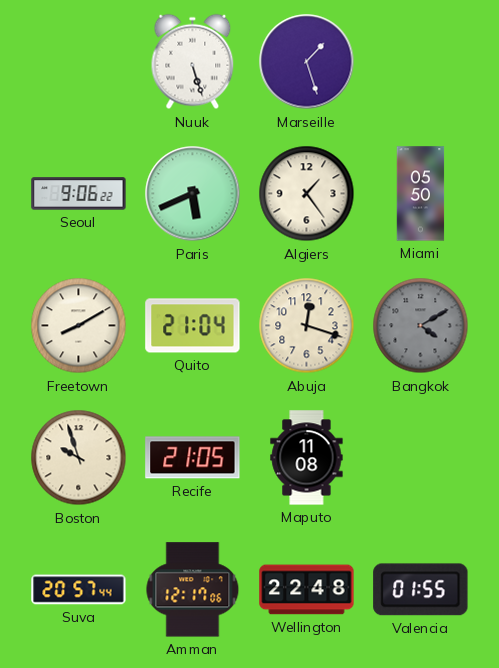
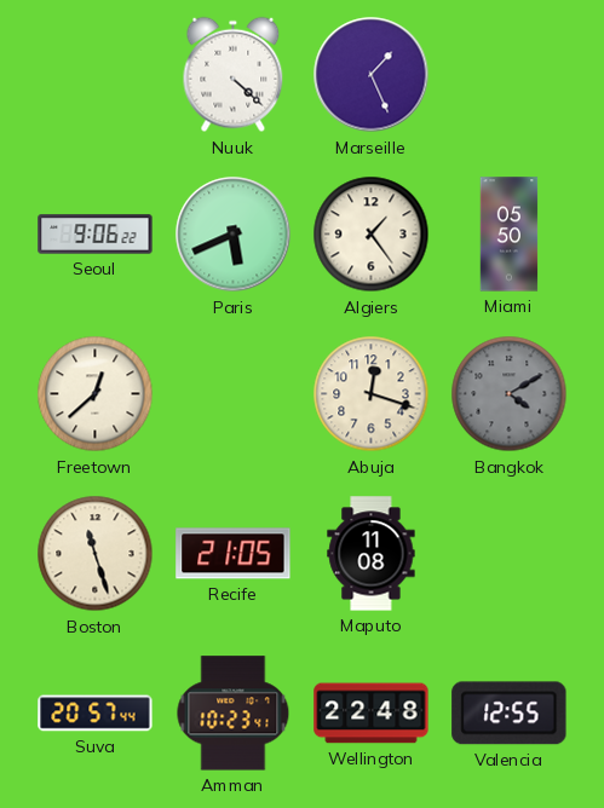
Nuuk: 5:27 -> 4:22 (234, 75)
Marseille: 1:27 -> 1:26 (372, 75)
Freetown: 8:10 -> 12:38 (96, 394)
Quito: 21:04 -> none (193, 326)
Boston: 9:57 -> 11:27 (96, 554)
Amman: 12:17 -> 10:23 (234, 714)
Valencia: 01:55 -> 12:55 (510, 714)
